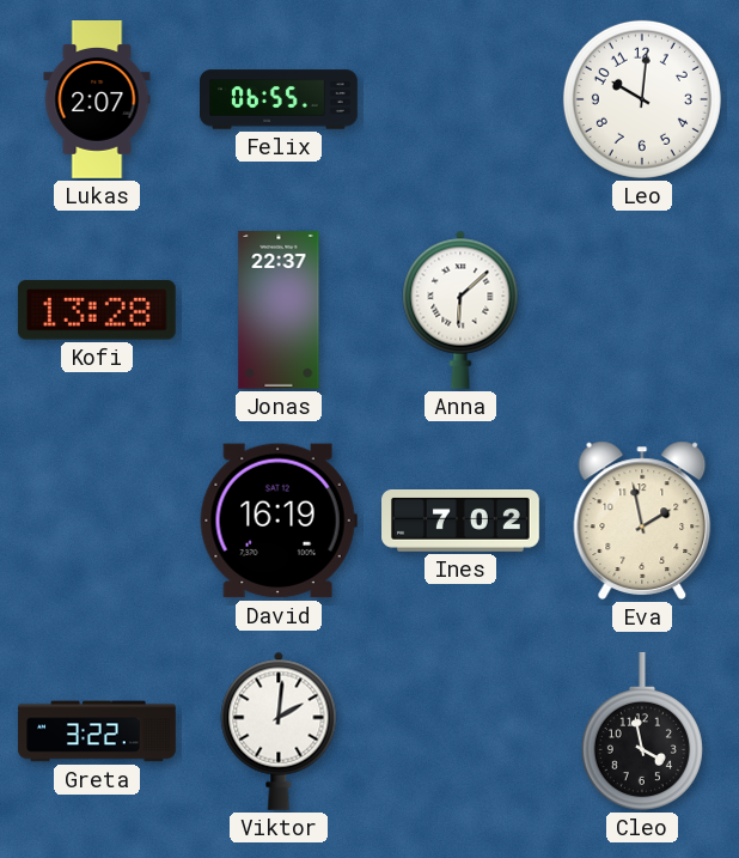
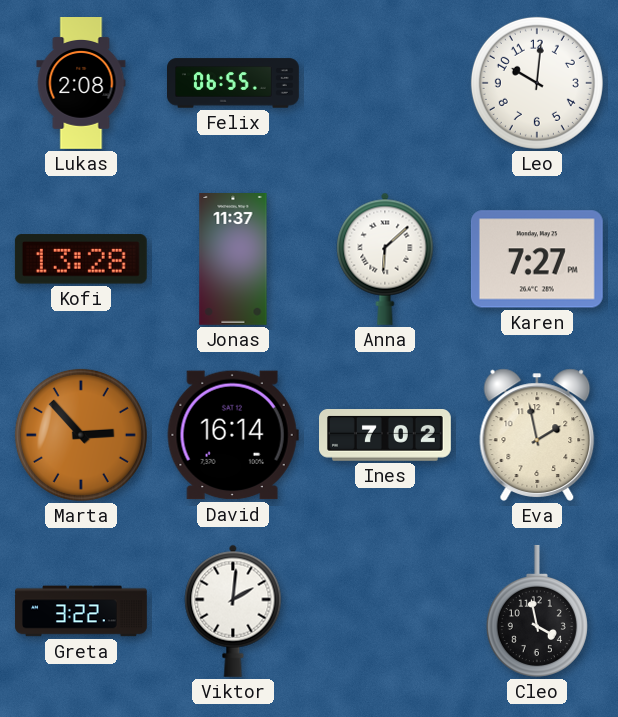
Lukas: 2:07 -> 2:08 (81, 84)
Jonas: 22:37 -> 11:37 (233, 260)
Karen: none -> 7:27 (537, 259)
Marta: none -> 2:53 (81, 435)
David: 16:19 -> 16:14 (233, 435)
